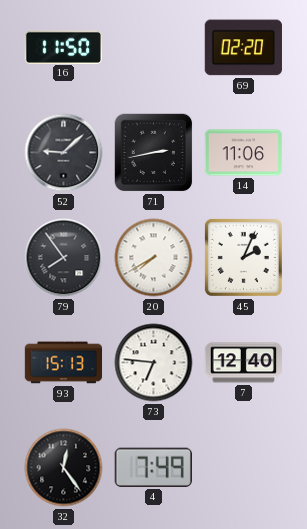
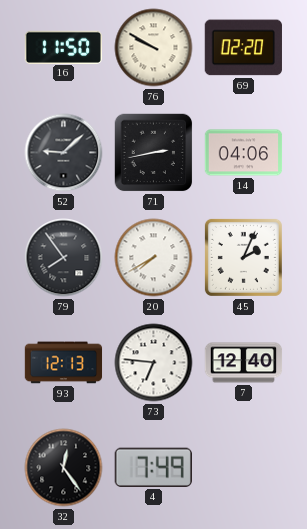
76: none -> 9:50 (154, 48)
14: 11:06 -> 04:06 (244, 153)
93: 15:13 -> 12:13 (64, 363)
